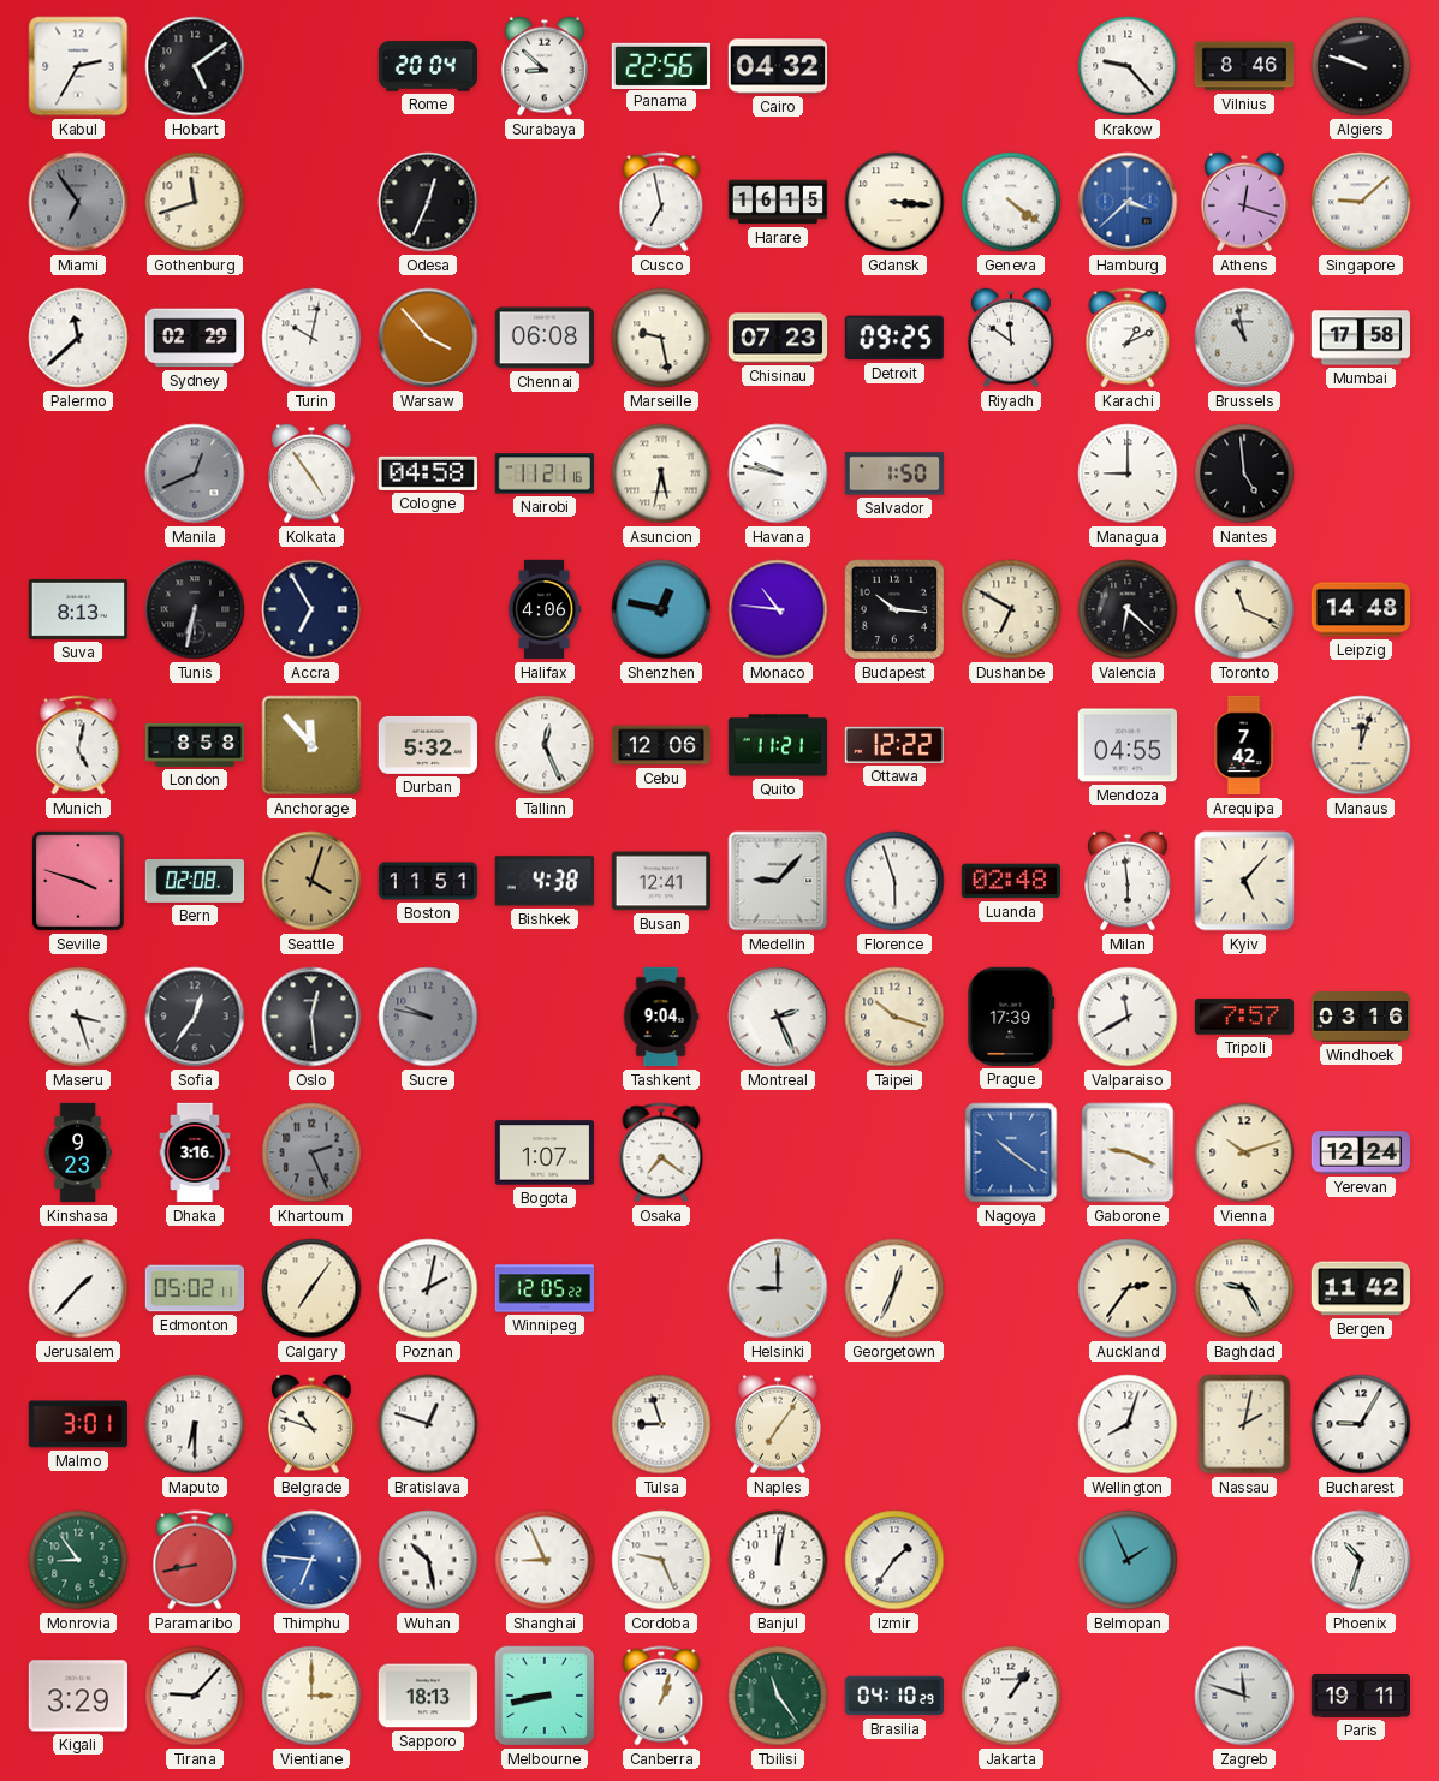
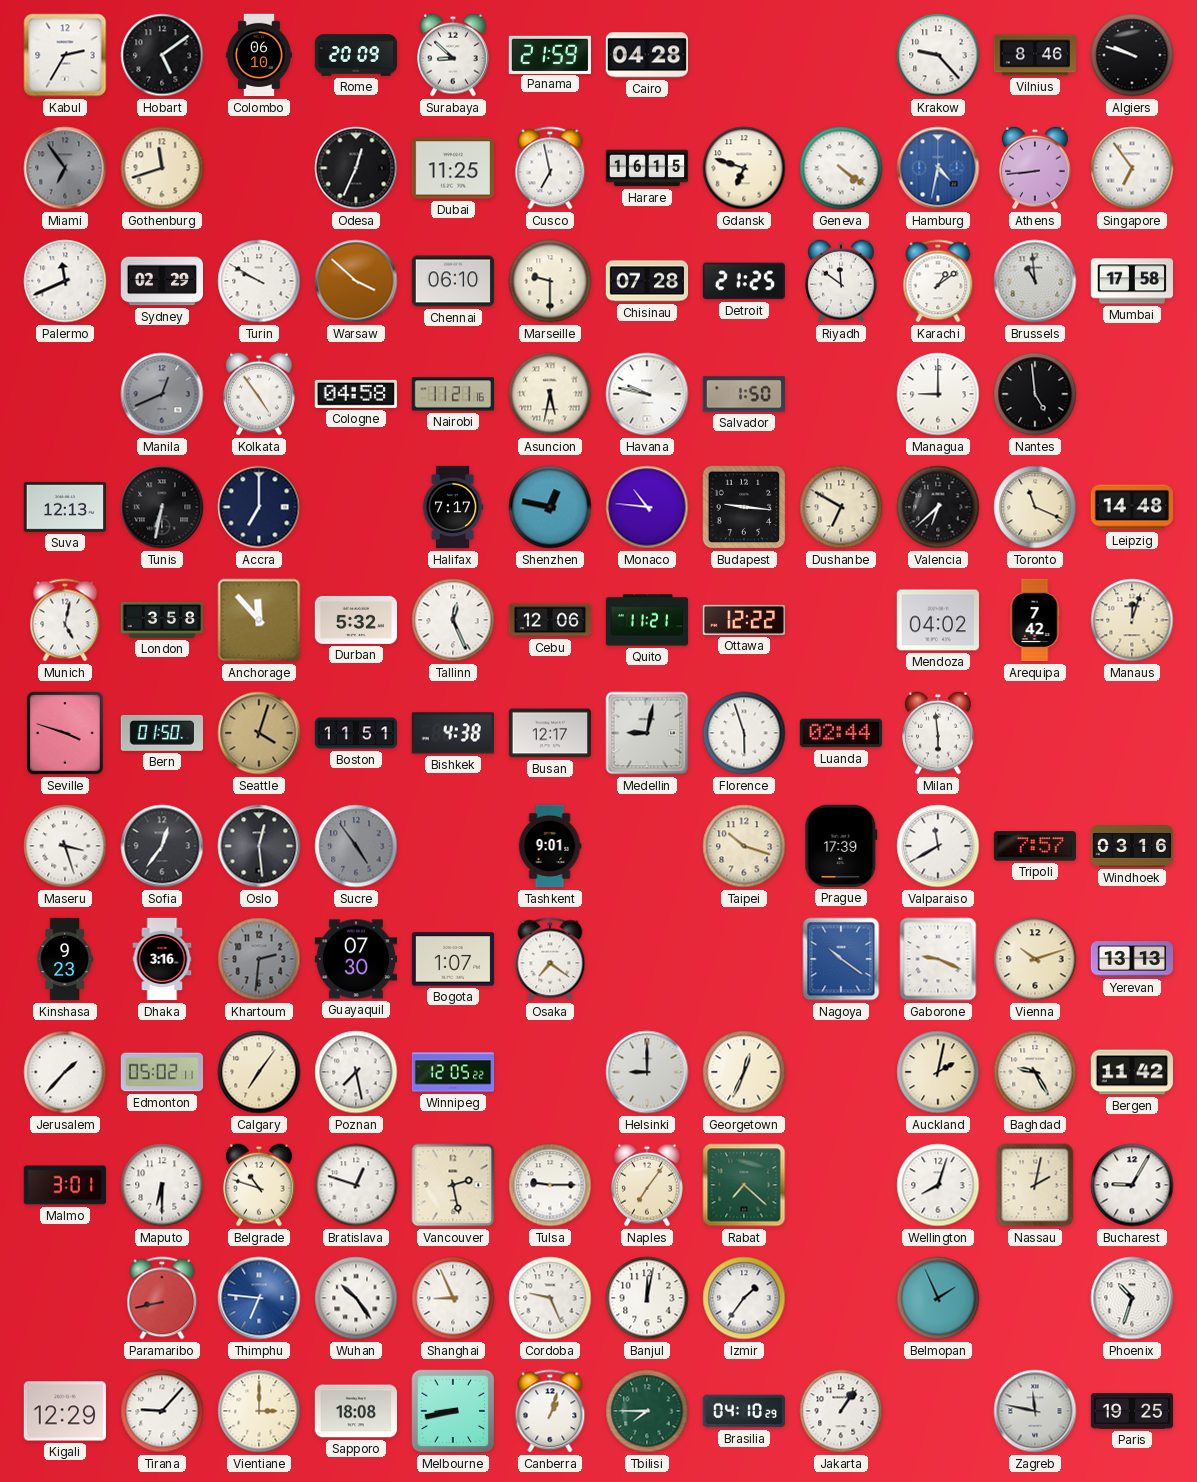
Colombo: none -> 06:10 (259, 55)
Rome: 20:04 -> 20:09 (356, 55)
Panama: 22:56 -> 21:59 (549, 54)
Cairo: 04:32 -> 04:28 (647, 55)
Dubai: none -> 11:25 (452, 168)
Gdansk: 3:16 -> 6:48 (744, 168)
Hamburg: 3:38 -> 4:32 (938, 168)
Athens: 12:18 -> 8:44 (1035, 168)
Singapore: 9:08 -> 6:54 (1132, 168)
Palermo: 11:38 -> 11:41 (65, 281)
Turin: 10:02 -> 9:50 (259, 281)
Warsaw: 3:53 -> 3:52 (356, 281)
Chennai: 06:08 -> 06:10 (452, 281)
Marseille: 9:28 -> 9:30 (550, 281)
Chisinau: 07:23 -> 07:28 (647, 281)
Detroit: 09:25 -> 21:25 (744, 281)
Karachi: 1:11 -> 1:09 (938, 281)
Brussels: 10:58 -> 10:59 (1035, 281)
Suva: 8:13 -> 12:13 (64, 507)
Accra: 6:55 -> 7:00 (259, 507)
Halifax: 4:06 -> 7:17 (453, 507)
Budapest: 10:16 -> 9:16 (744, 507)
Valencia: 6:22 -> 6:38 (938, 507)
London: 8:58 -> 3:58 (162, 620)
Mendoza: 04:55 -> 04:02 (937, 620)
Bern: 02:08 -> 01:50 (161, 733)
Busan: 12:41 -> 12:17 (549, 733)
Medellin: 9:07 -> 9:02 (647, 733)
Luanda: 02:48 -> 02:44 (840, 733)
Kyiv: 5:07 -> none (1244, 881)
Sucre: 9:47 -> 4:54 (356, 846)
Tashkent: 9:04 -> 9:01 (550, 846)
Montreal: 2:26 -> none (778, 1017)
Khartoum: 2:26 -> 2:31 (259, 959)
Guayaquil: none -> 07:30 (355, 959)
Yerevan: 12:24 -> 13:13 (1132, 959)
Poznan: 2:02 -> 7:28 (356, 1072)
Auckland: 2:36 -> 2:02 (938, 1072)
Vancouver: none -> 2:28 (453, 1185)
Tulsa: 8:57 -> 9:15 (550, 1185)
Rabat: none -> 7:22 (744, 1185)
Monrovia: 8:54 -> none (78, 1560)
Wuhan: 10:28 -> 10:24 (356, 1298)
Kigali: 3:29 -> 12:29 (64, 1411)
Sapporo: 18:13 -> 18:08 (355, 1411)
Tbilisi: 11:24 -> 7:45 (647, 1411)
Zagreb: 11:48 -> 11:47 (1035, 1411)
Paris: 19:11 -> 19:25 (1131, 1412)
